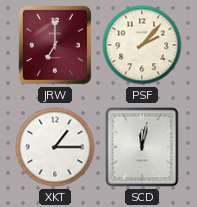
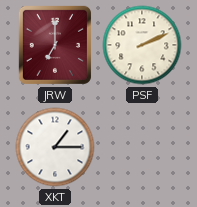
PSF: 2:07 -> 2:11 (142, 45)
SCD: 12:02 -> none (142, 147)
